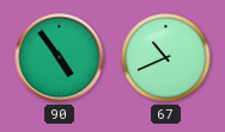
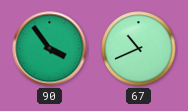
90: 4:54 -> 3:54 (50, 49)
